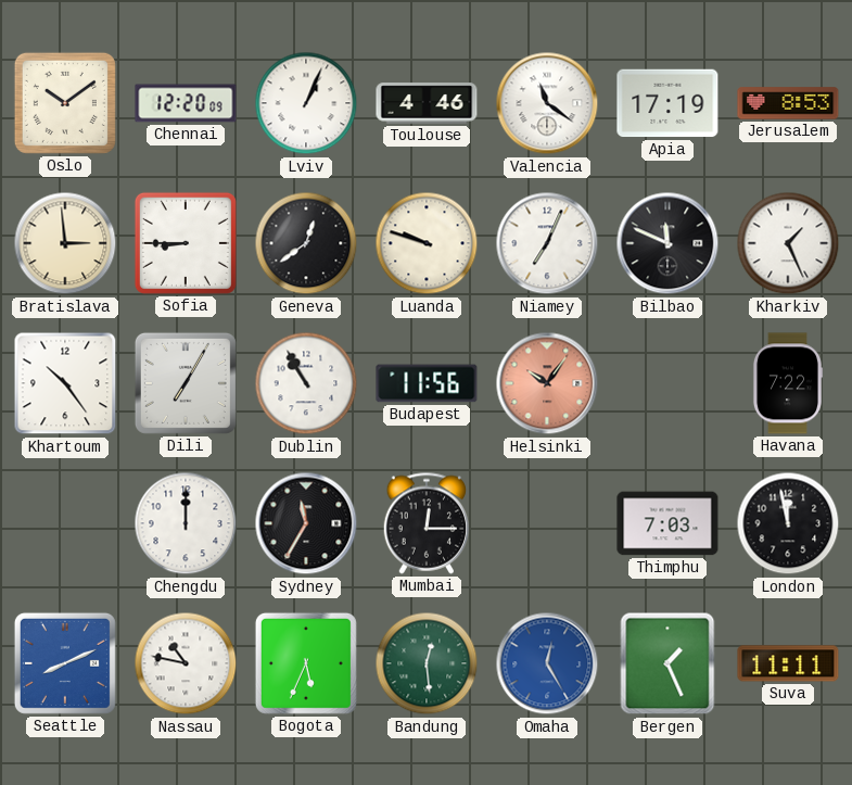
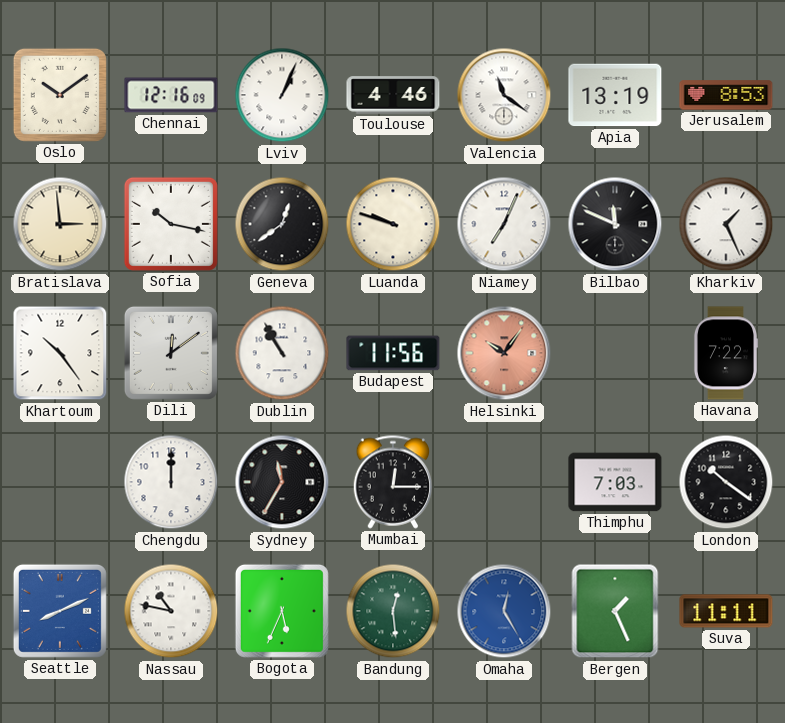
Chennai: 12:20 -> 12:16 (171, 95)
Apia: 17:19 -> 13:19 (615, 95)
Sofia: 8:45 -> 10:17 (171, 224)
Dili: 7:05 -> 12:09 (171, 353)
London: 11:58 -> 10:21 (726, 482)
